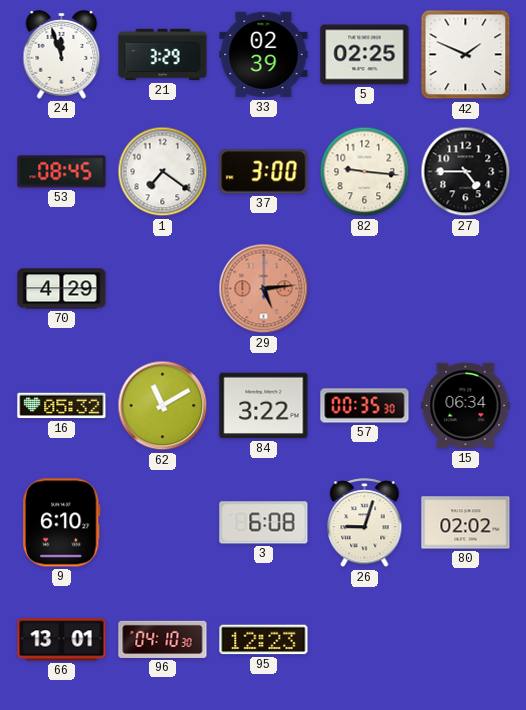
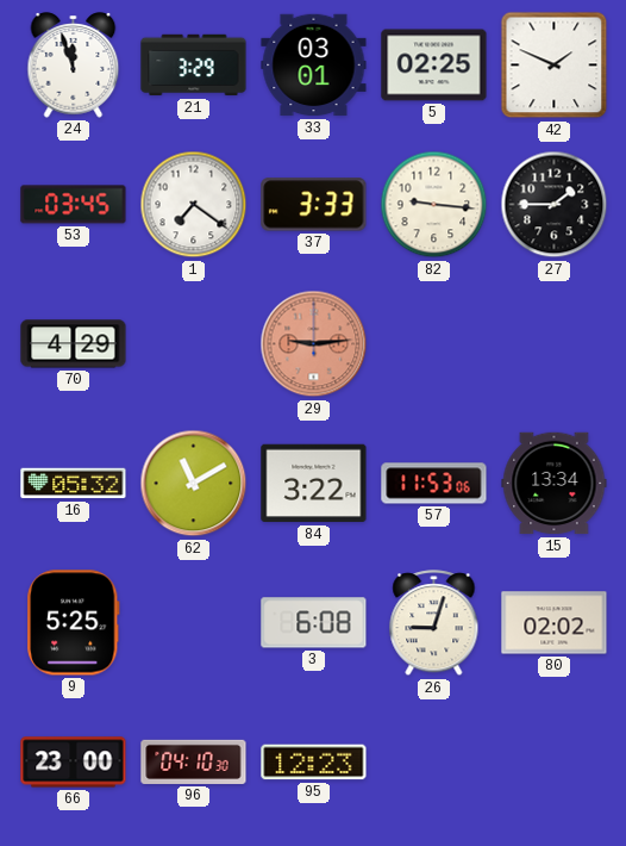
33: 02:39 -> 03:01 (314, 66)
53: 08:45 -> 03:45 (74, 205)
37: 3:00 -> 3:33 (314, 205)
27: 4:45 -> 1:45 (555, 205)
29: 5:14 -> 9:14 (314, 344)
57: 00:35 -> 11:53 (434, 484)
15: 06:34 -> 13:34 (555, 484)
9: 6:10 -> 5:25 (74, 623)
66: 13:01 -> 23:00 (74, 763)
